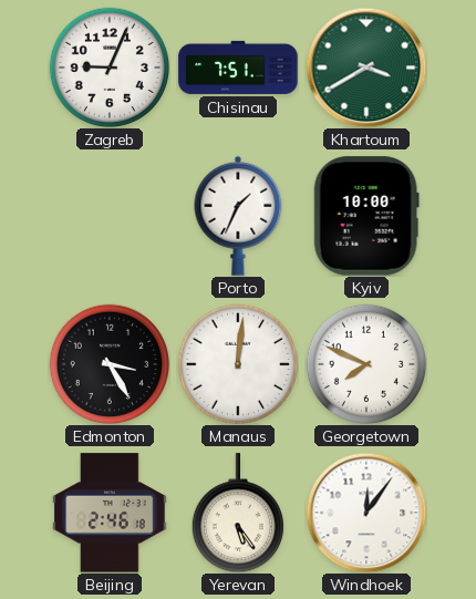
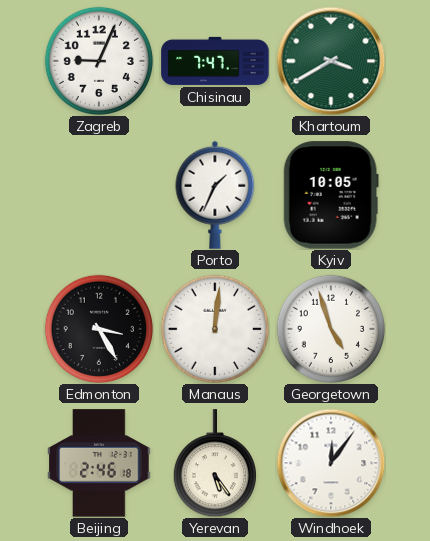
Chisinau: 7:51 -> 7:47 (215, 61)
Kyiv: 10:00 -> 10:05 (331, 195)
Georgetown: 7:49 -> 4:57 (330, 328)
